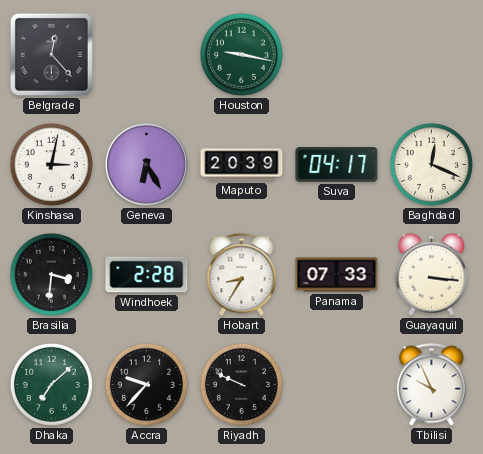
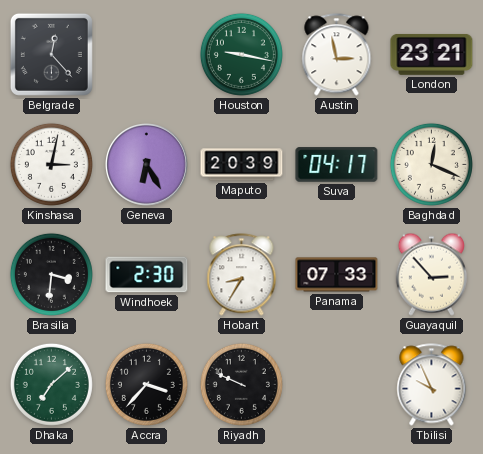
Austin: none -> 2:58 (337, 55)
London: none -> 23:21 (432, 54)
Windhoek: 2:28 -> 2:30 (147, 275)
Guayaquil: 3:16 -> 2:53 (431, 274)
Accra: 9:37 -> 3:37 (146, 384)
